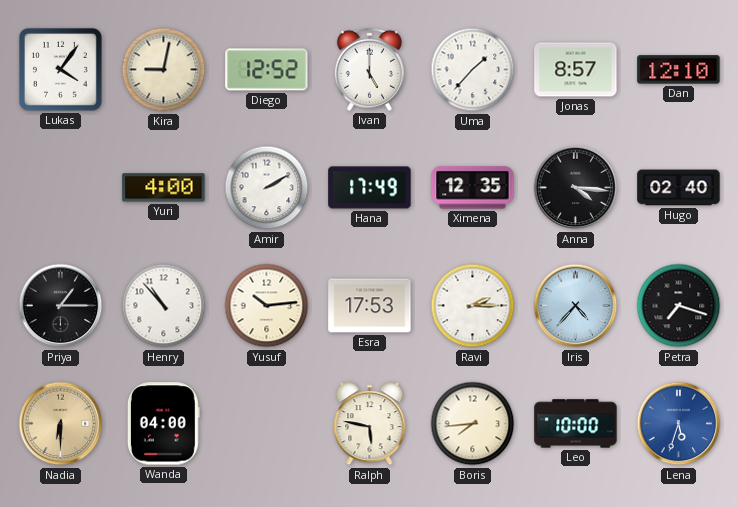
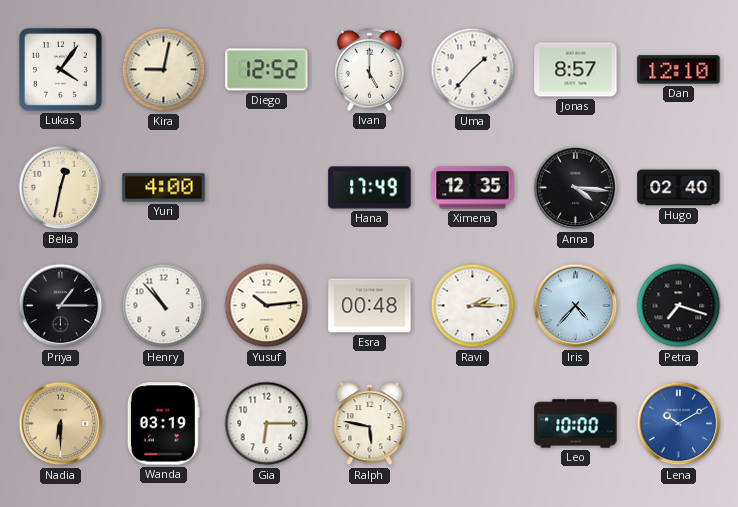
Bella: none -> 12:32 (61, 188)
Amir: 2:10 -> none (267, 188)
Esra: 17:53 -> 00:48 (370, 306)
Wanda: 04:00 -> 03:19 (163, 424)
Gia: none -> 6:15 (267, 424)
Boris: 7:44 -> none (473, 424)
Lena: 5:33 -> 10:10 (679, 424)
